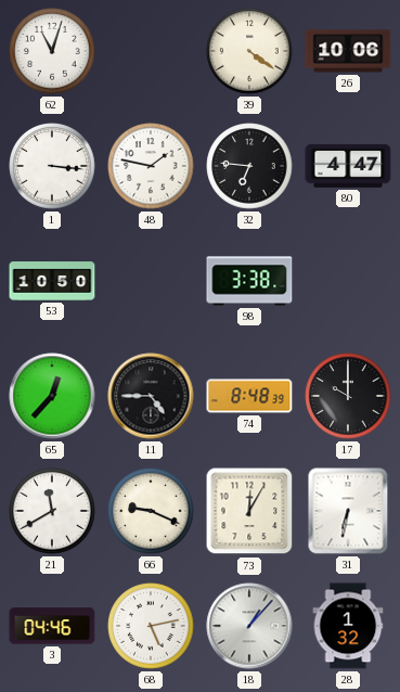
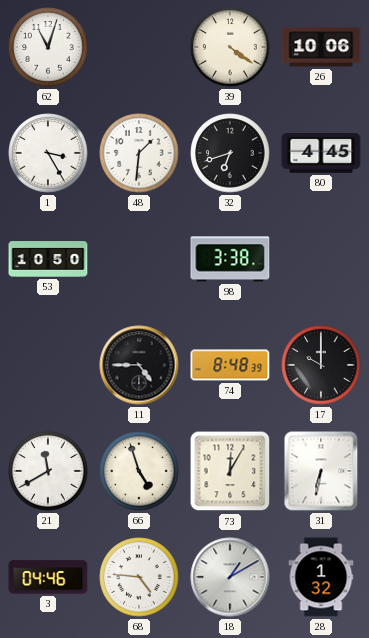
1: 3:16 -> 3:25 (48, 153)
48: 1:47 -> 1:31 (139, 153)
32: 6:46 -> 6:42 (230, 153)
80: 4:47 -> 4:45 (321, 153)
65: 12:37 -> none (52, 396)
66: 9:19 -> 4:57 (139, 471)
68: 5:13 -> 4:46 (139, 577)
18: 1:07 -> 1:10 (230, 577)
